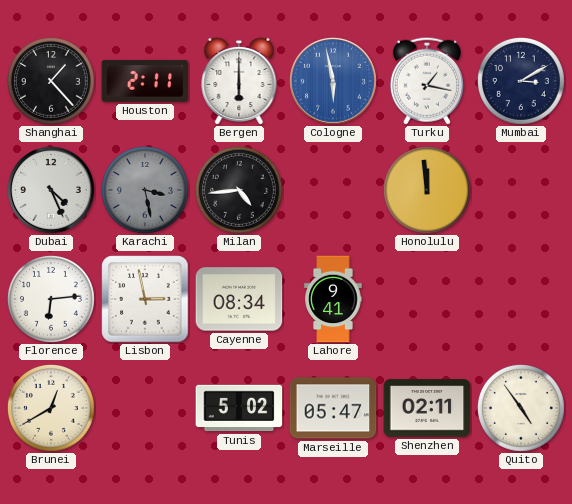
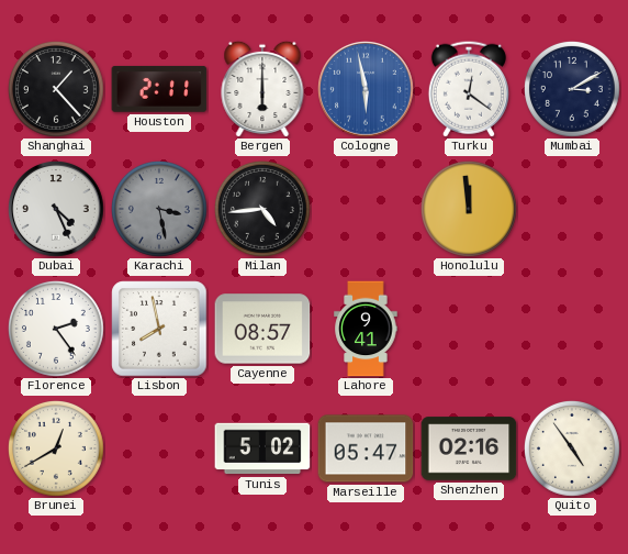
Turku: 1:17 -> 12:21 (469, 89)
Florence: 6:14 -> 2:24 (56, 329)
Lisbon: 2:58 -> 7:58 (159, 329)
Cayenne: 08:34 -> 08:57 (262, 329)
Shenzhen: 02:11 -> 02:16 (469, 448)
